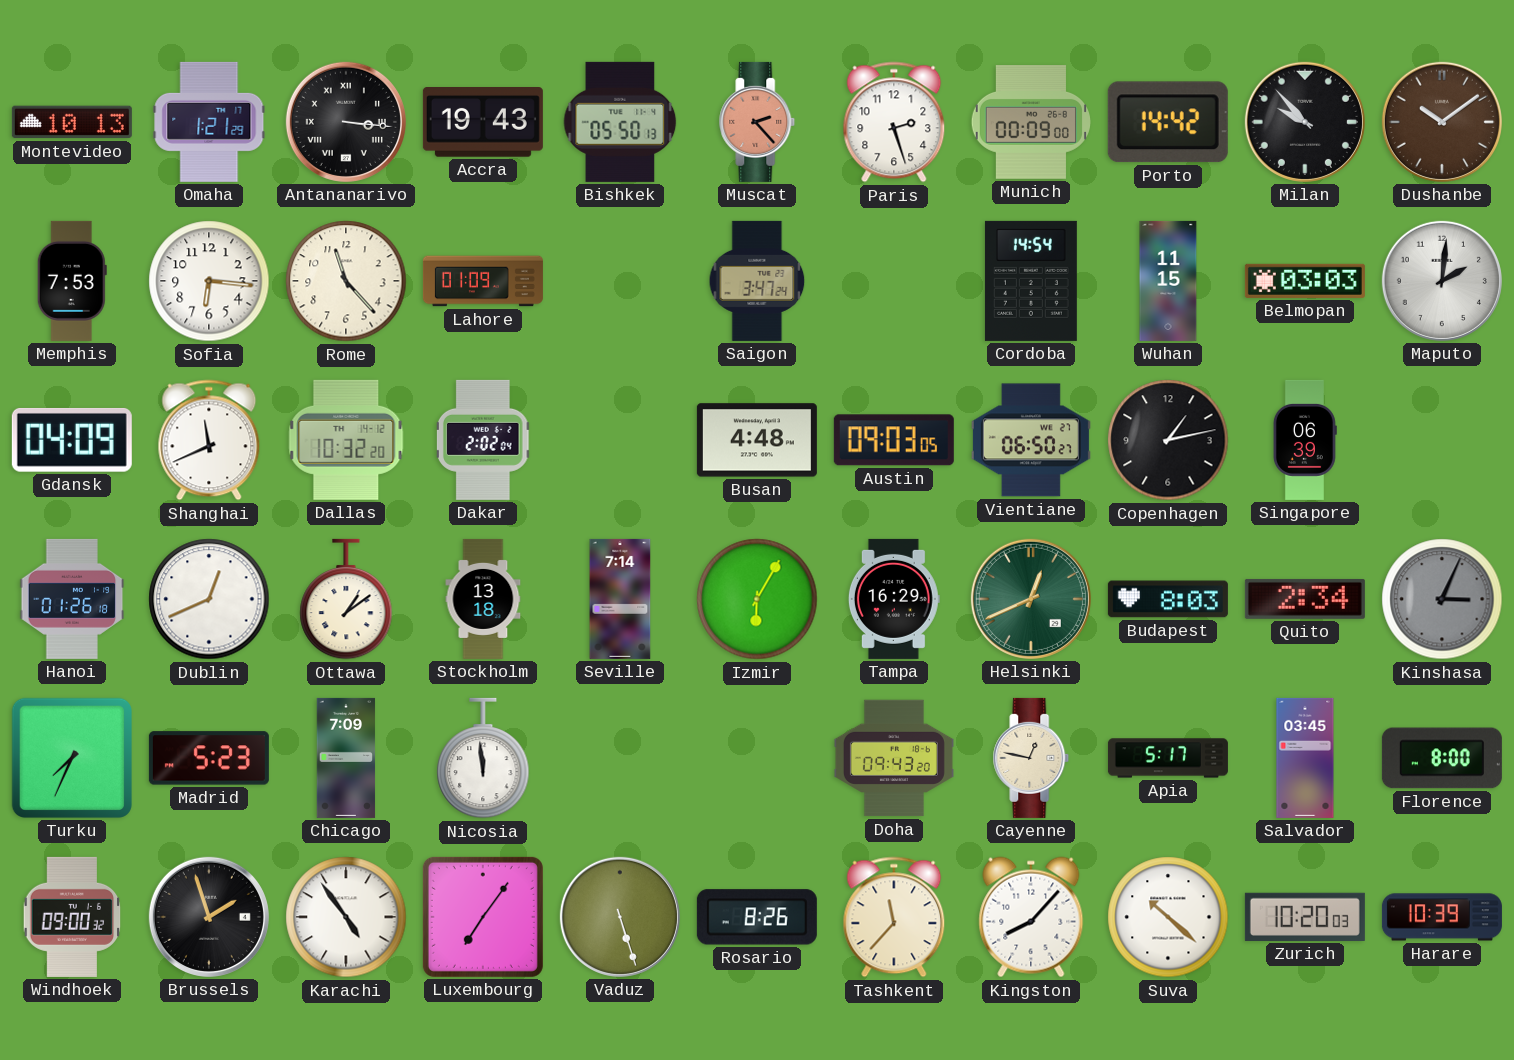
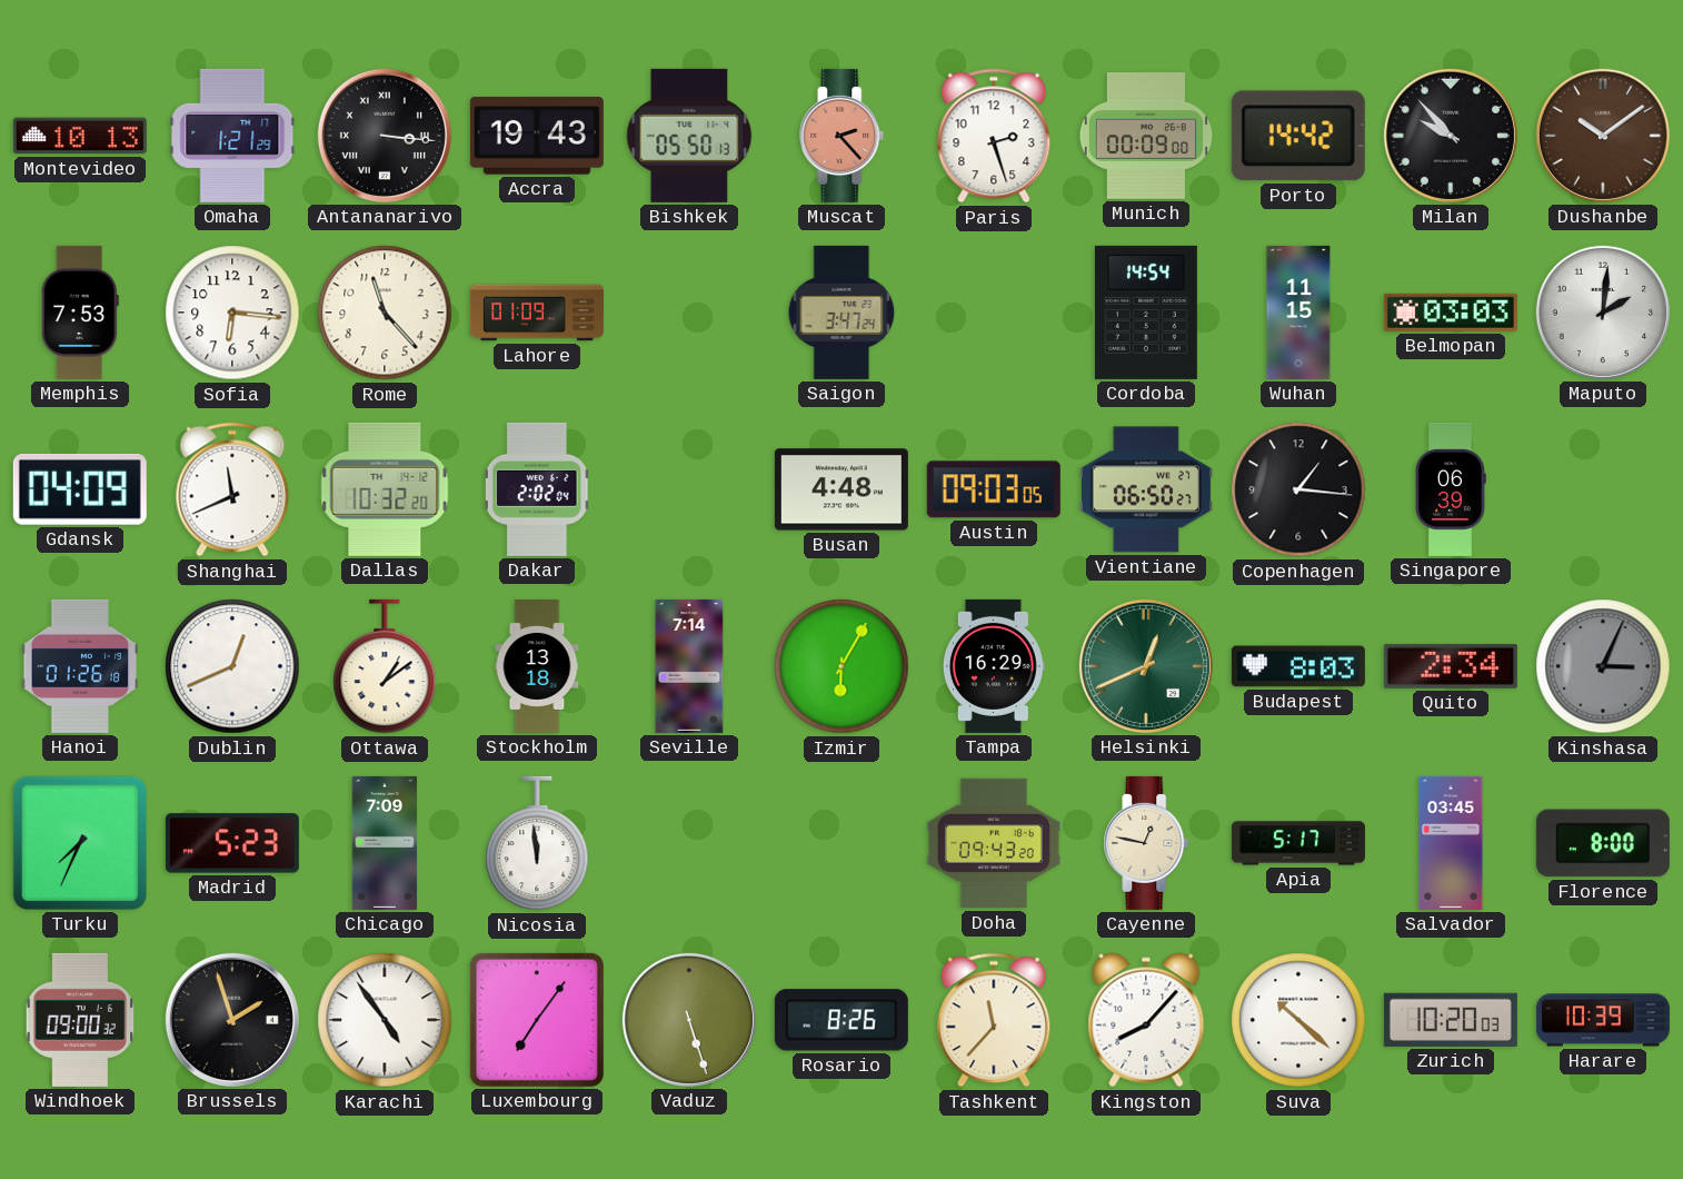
Copenhagen: 1:13 -> 1:16 (1298, 489)
